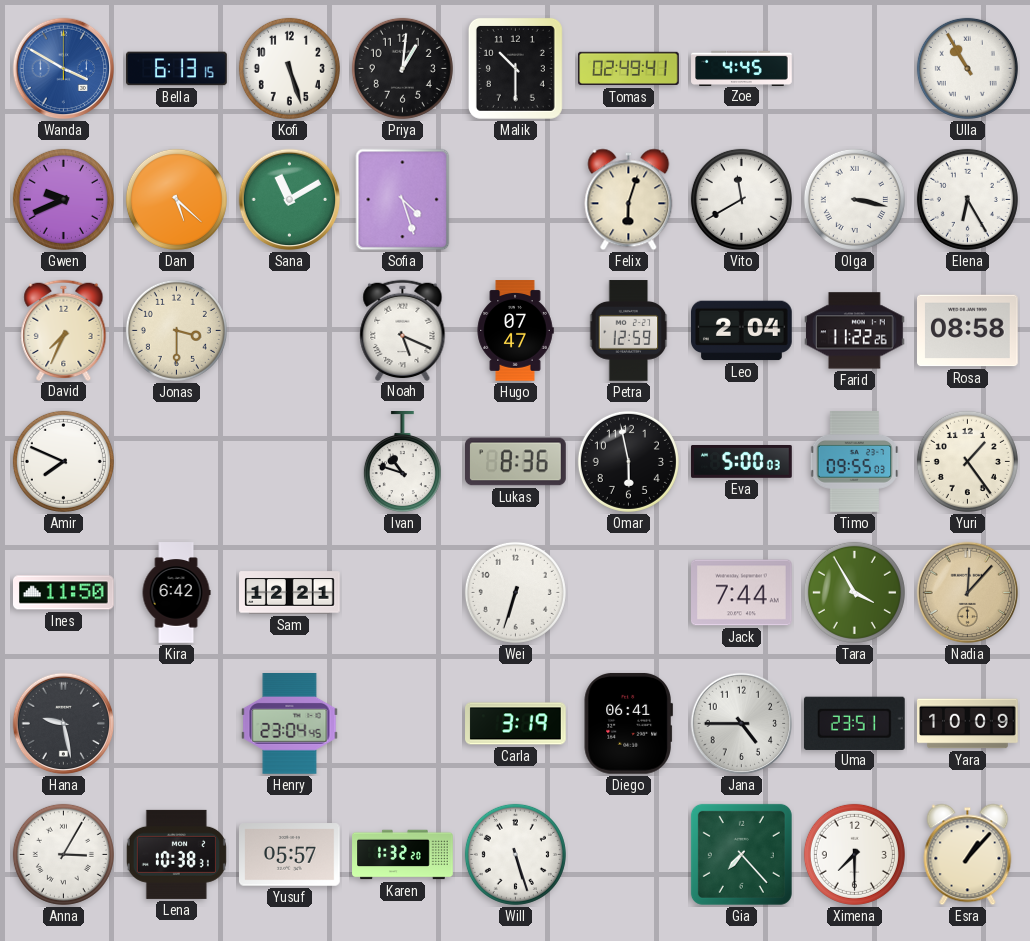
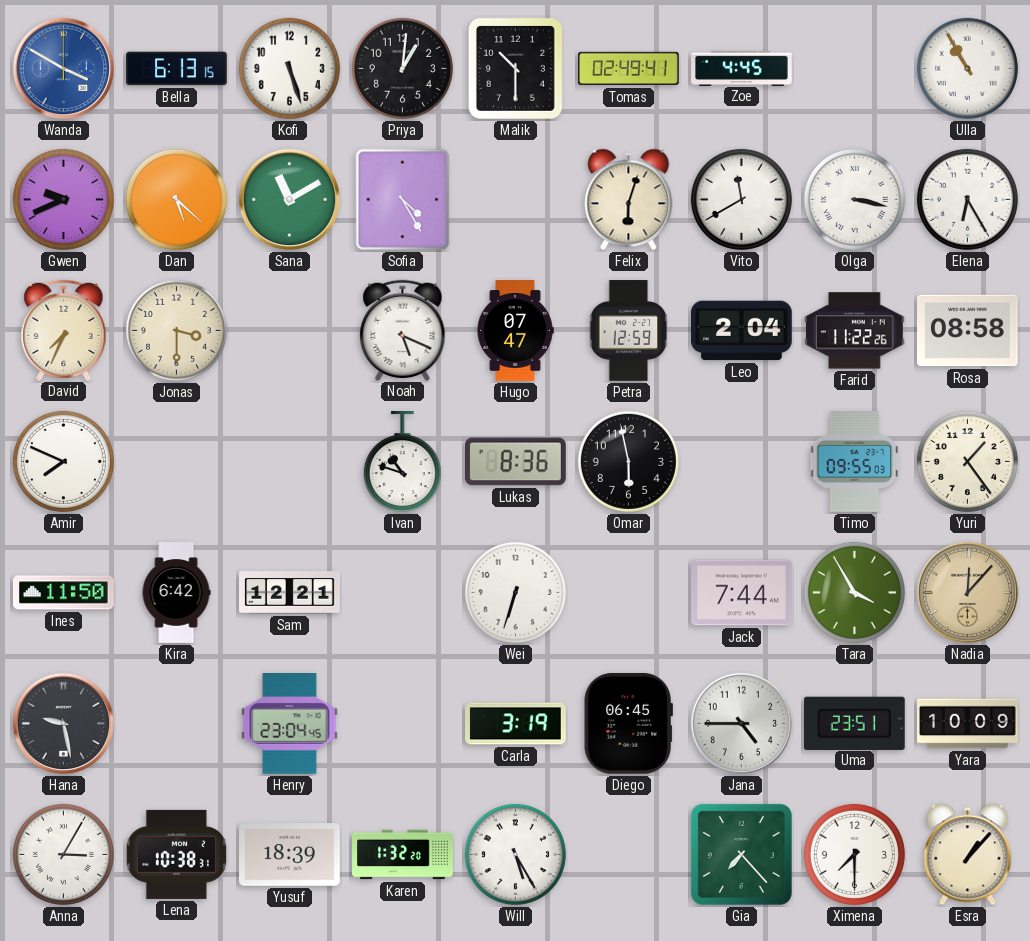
Sofia: 4:27 -> 4:25 (403, 200)
Eva: 5:00 -> none (742, 462)
Diego: 06:41 -> 06:45 (628, 723)
Yusuf: 05:57 -> 18:39 (290, 855)
Will: 5:27 -> 5:25 (515, 854)
